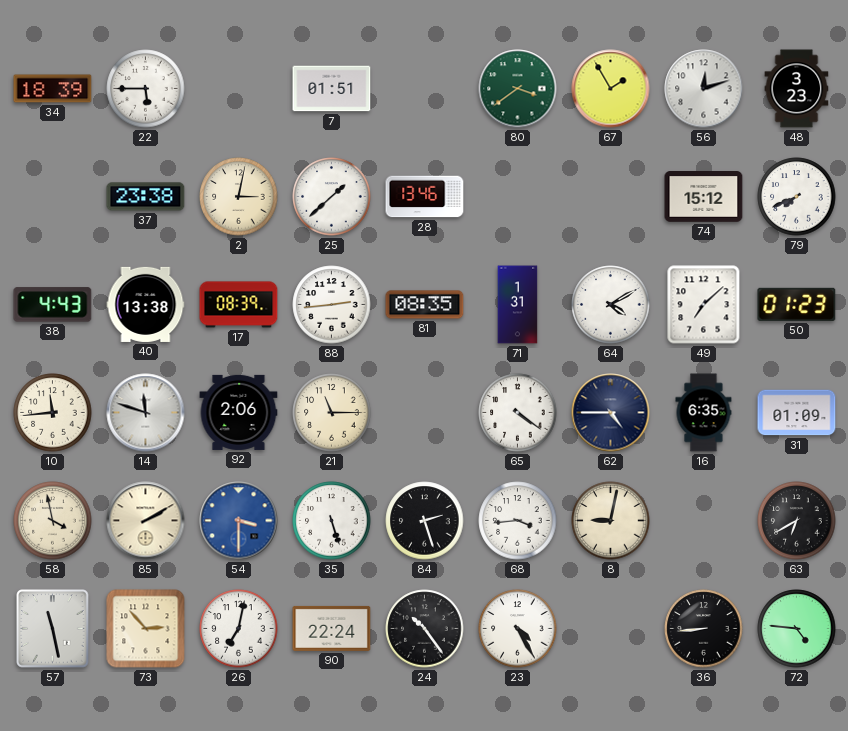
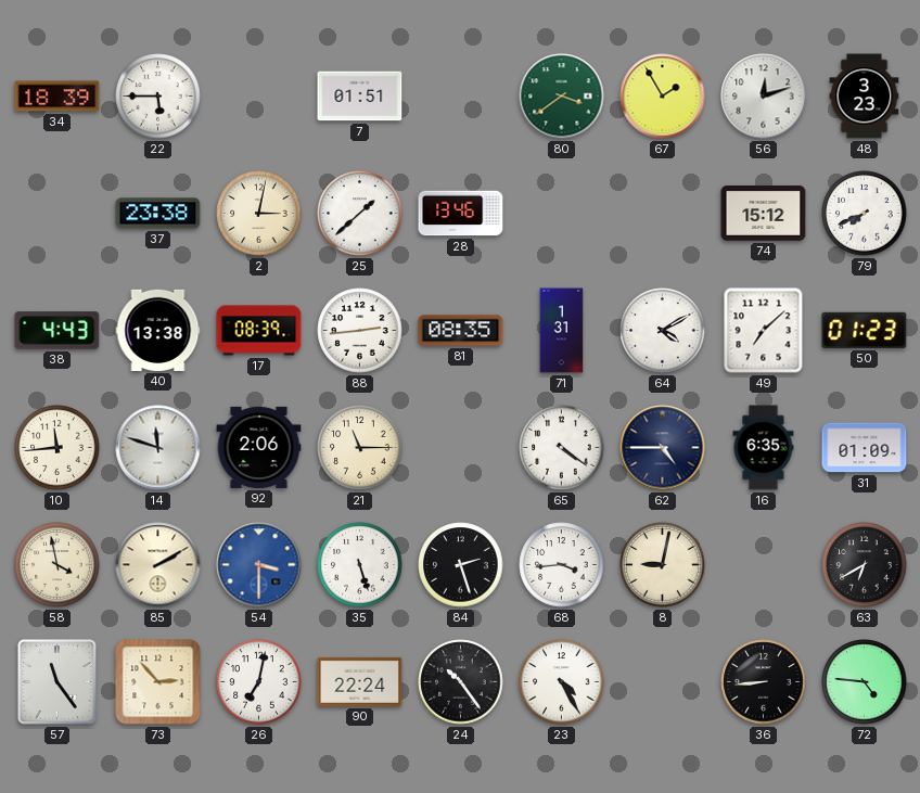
57: 11:28 -> 11:24 (58, 682)
